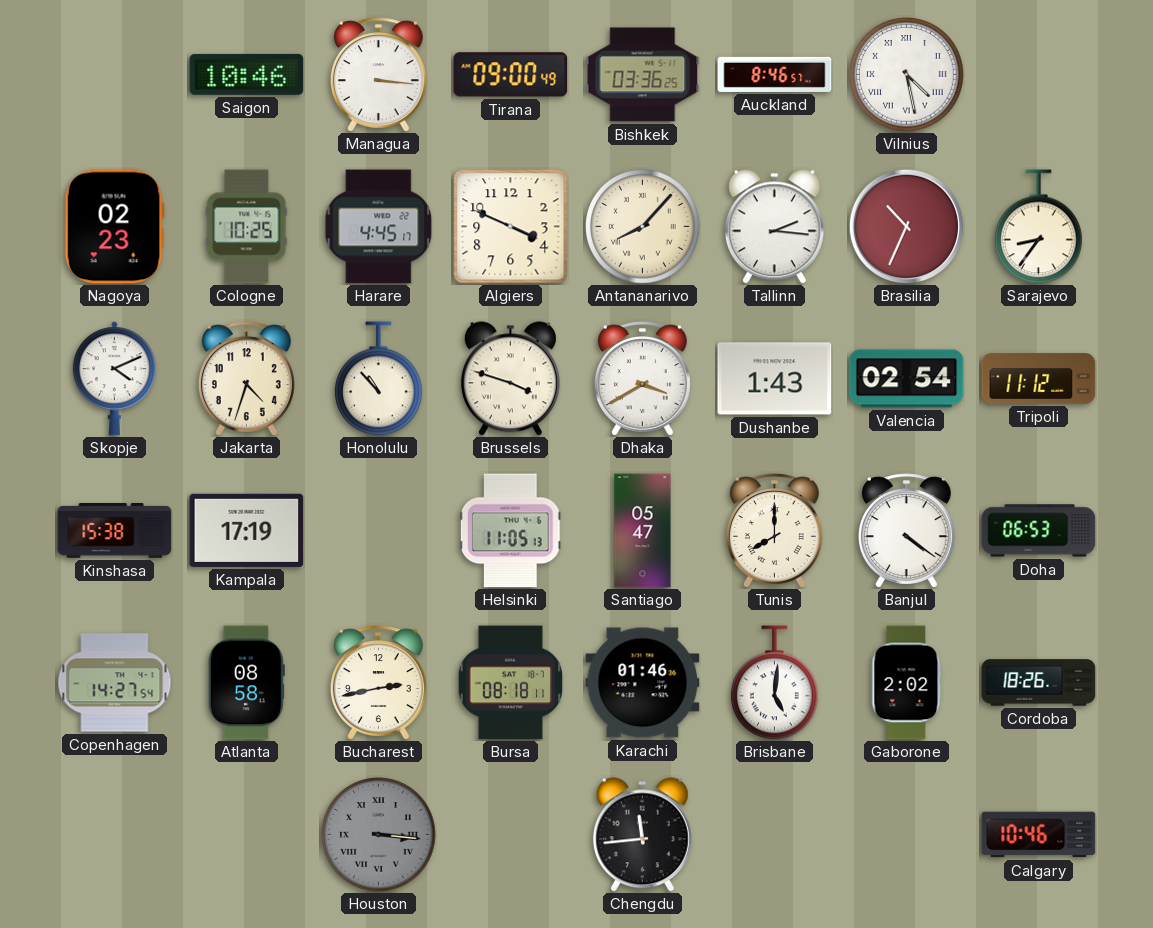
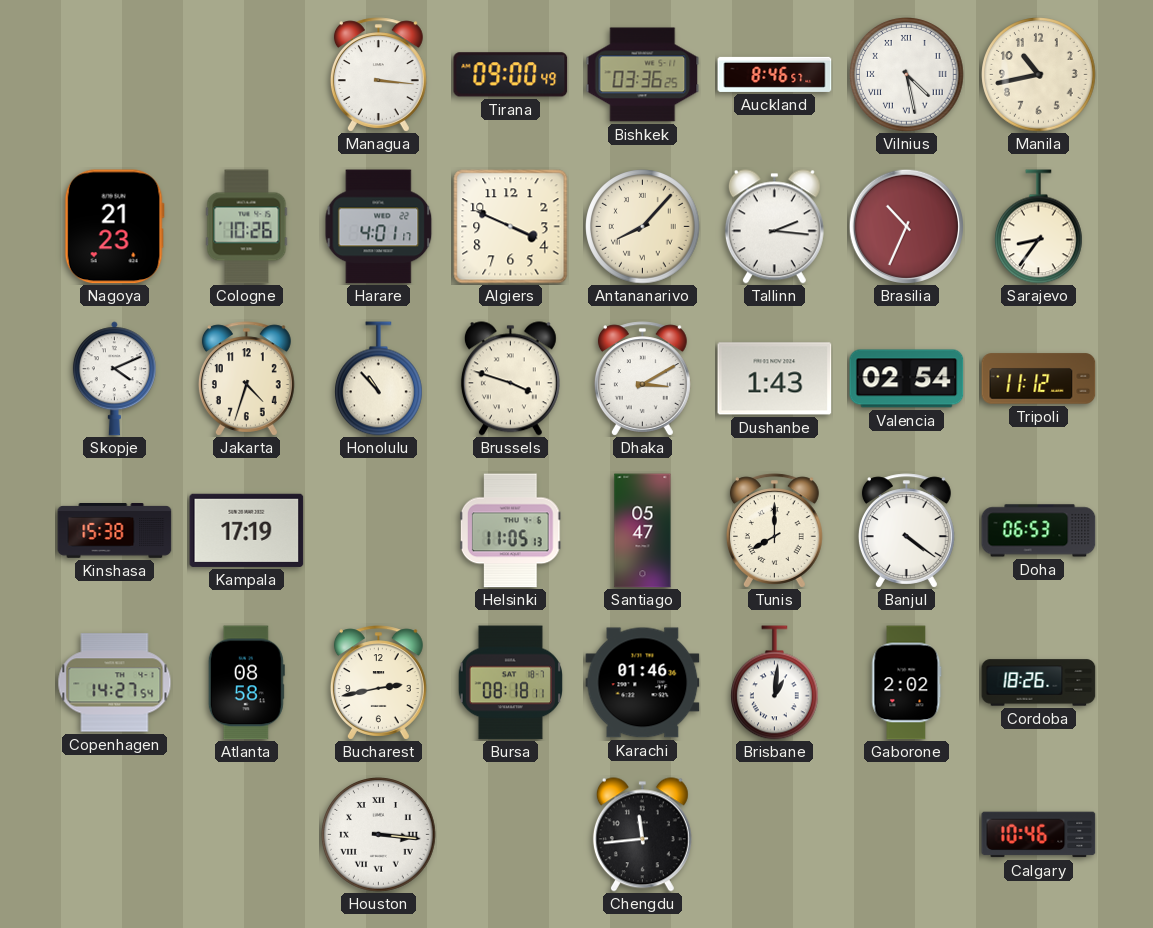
Saigon: 10:46 -> none (247, 74)
Manila: none -> 10:43 (1039, 75)
Nagoya: 02:23 -> 21:23 (114, 227)
Cologne: 10:25 -> 10:26 (247, 227)
Harare: 4:45 -> 4:01 (379, 227)
Dhaka: 3:40 -> 3:10 (642, 379)
Brisbane: 5:01 -> 1:01 (775, 683)
Houston dial: grey -> white (379, 835)
